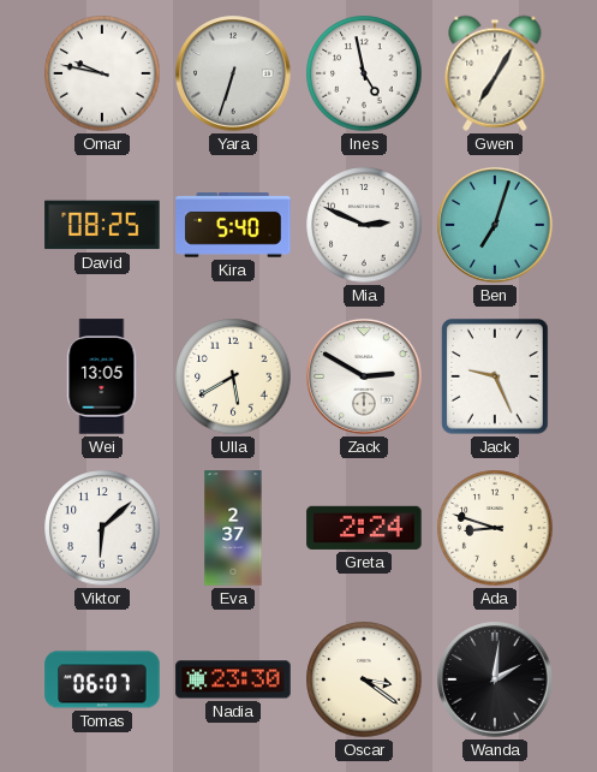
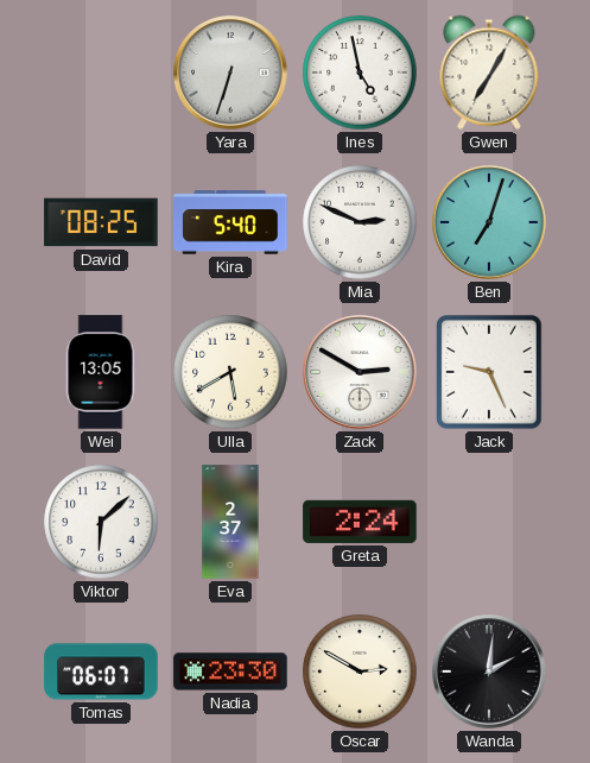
Omar: 9:47 -> none (102, 73)
Ada: 8:48 -> none (495, 528)
Oscar: 3:21 -> 2:50 (360, 671)
